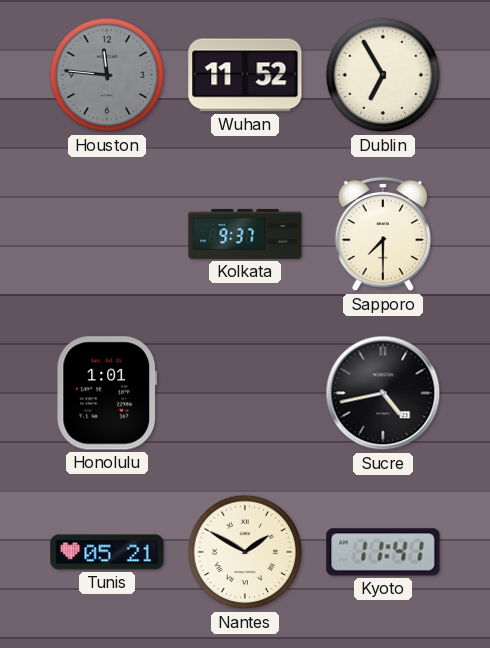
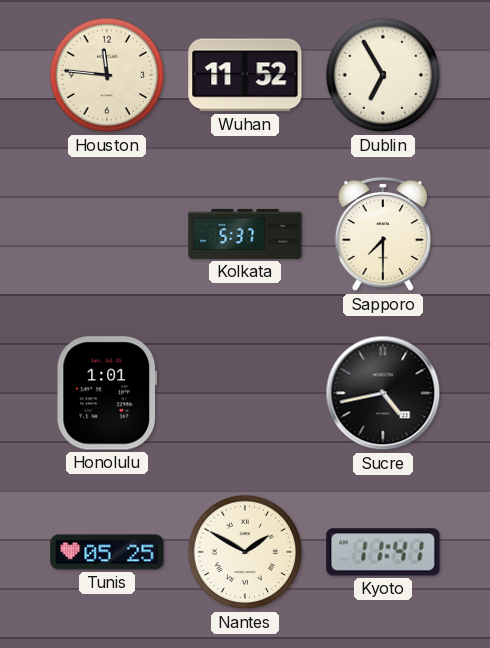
Houston dial: grey -> cream (107, 75)
Kolkata: 9:37 -> 5:37 (245, 234)
Tunis: 05:21 -> 05:25 (107, 552)
